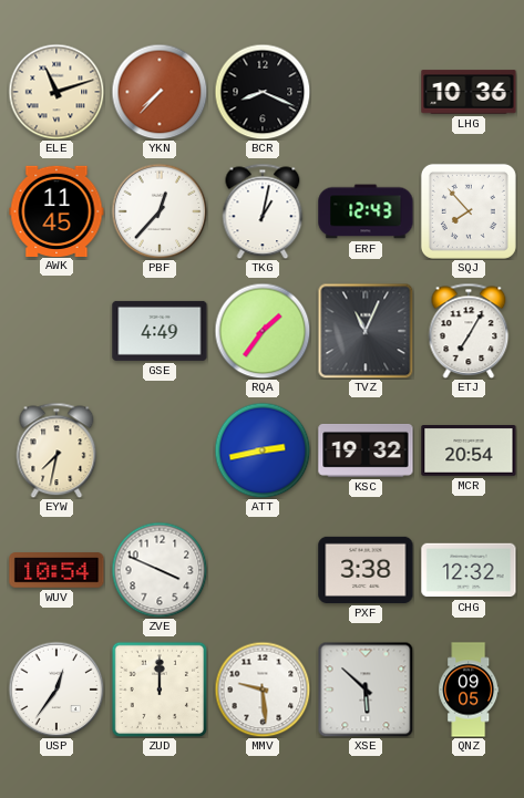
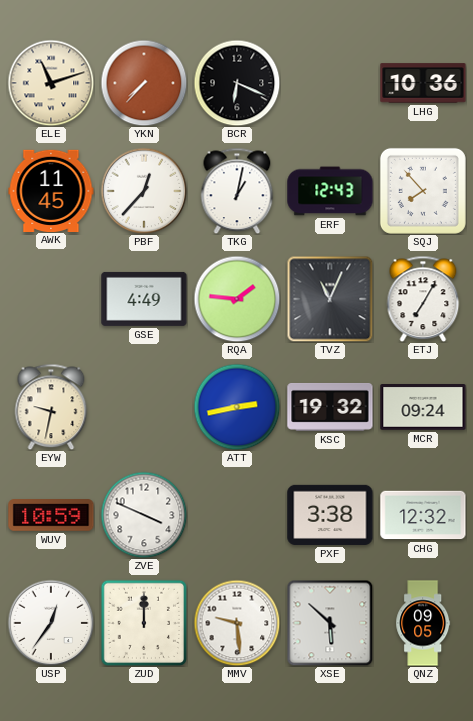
BCR: 8:19 -> 6:19 (237, 83)
RQA: 1:36 -> 1:46 (237, 299)
EYW: 7:32 -> 9:32 (51, 407)
MCR: 20:54 -> 09:24 (423, 408)
WUV: 10:54 -> 10:59 (51, 515)
